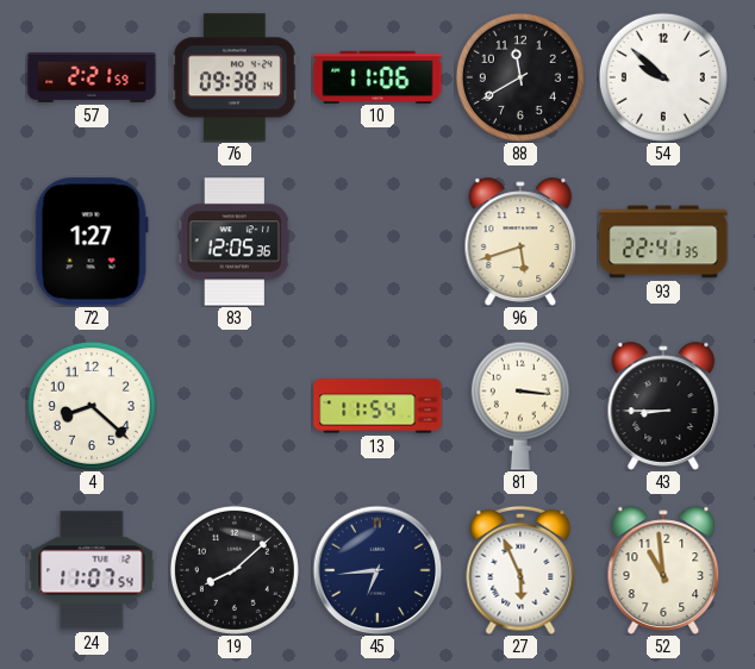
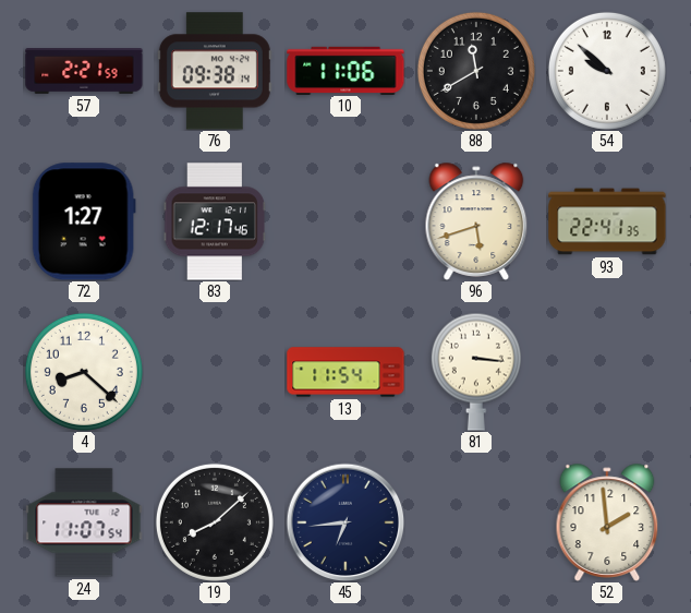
83: 12:05 -> 12:17 (214, 221)
43: 8:45 -> none (663, 406)
27: 5:56 -> none (520, 570)
52: 10:59 -> 1:59 (607, 522)
